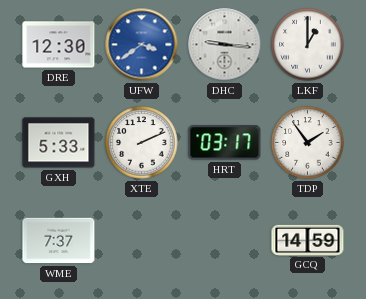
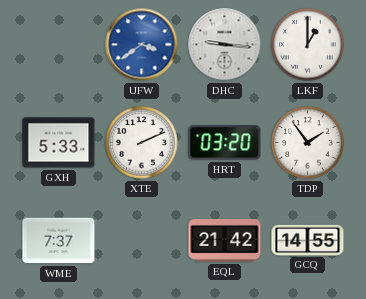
DRE: 12:30 -> none (59, 45)
HRT: 03:17 -> 03:20 (225, 143)
EQL: none -> 21:42 (225, 241)
GCQ: 14:59 -> 14:55 (308, 240)
